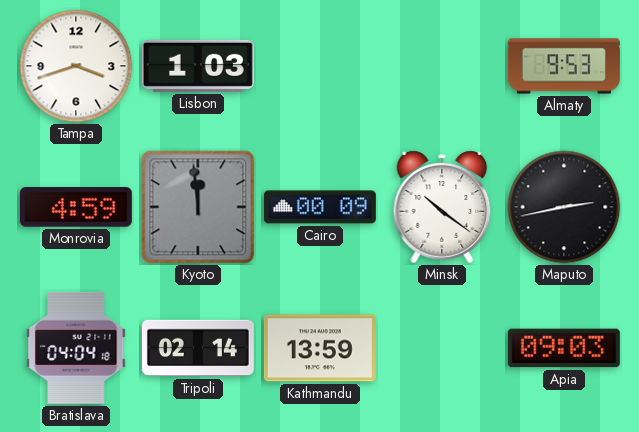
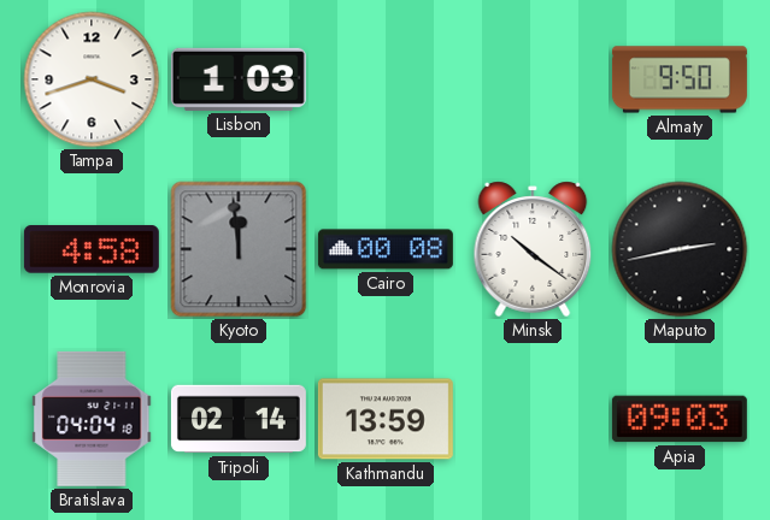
Almaty: 9:53 -> 9:50 (680, 79)
Monrovia: 4:59 -> 4:58 (92, 249)
Cairo: 00:09 -> 00:08 (386, 249)
